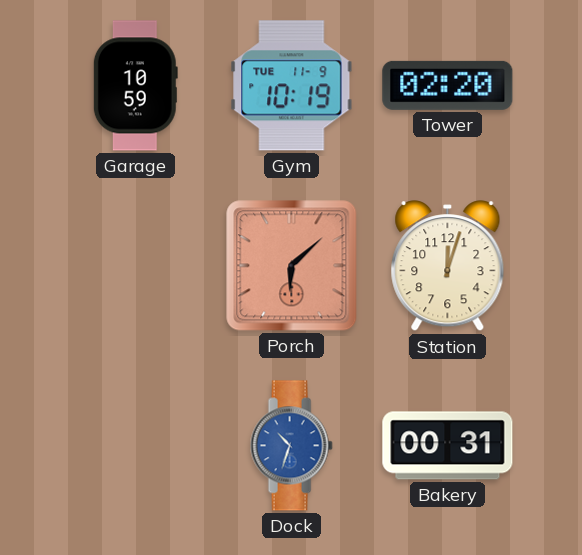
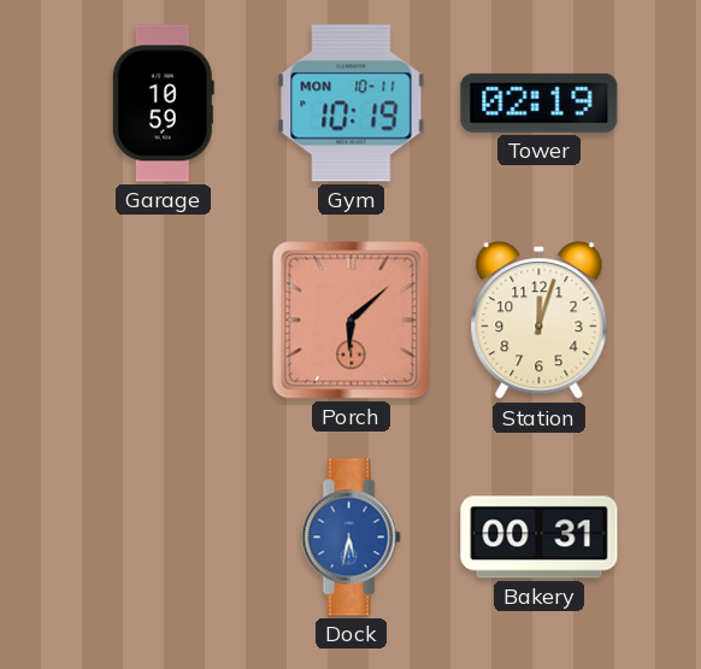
Gym date: TUE 11-9 -> MON 10-11 (352, 104)
Tower: 02:20 -> 02:19 (540, 102)
Dock: 10:33 -> 5:32 (350, 538)
